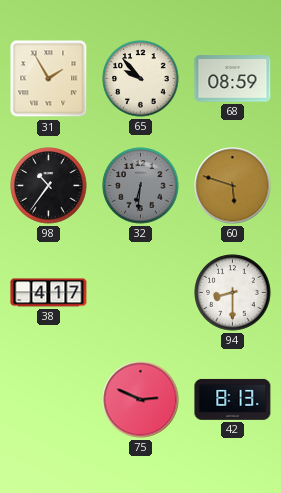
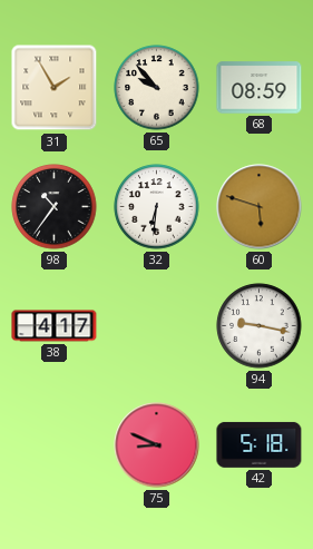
32 dial: grey -> white (157, 207)
94: 8:30 -> 9:17 (260, 326)
75: 2:49 -> 8:49 (157, 445)
42: 8:13 -> 5:18 (260, 444)
